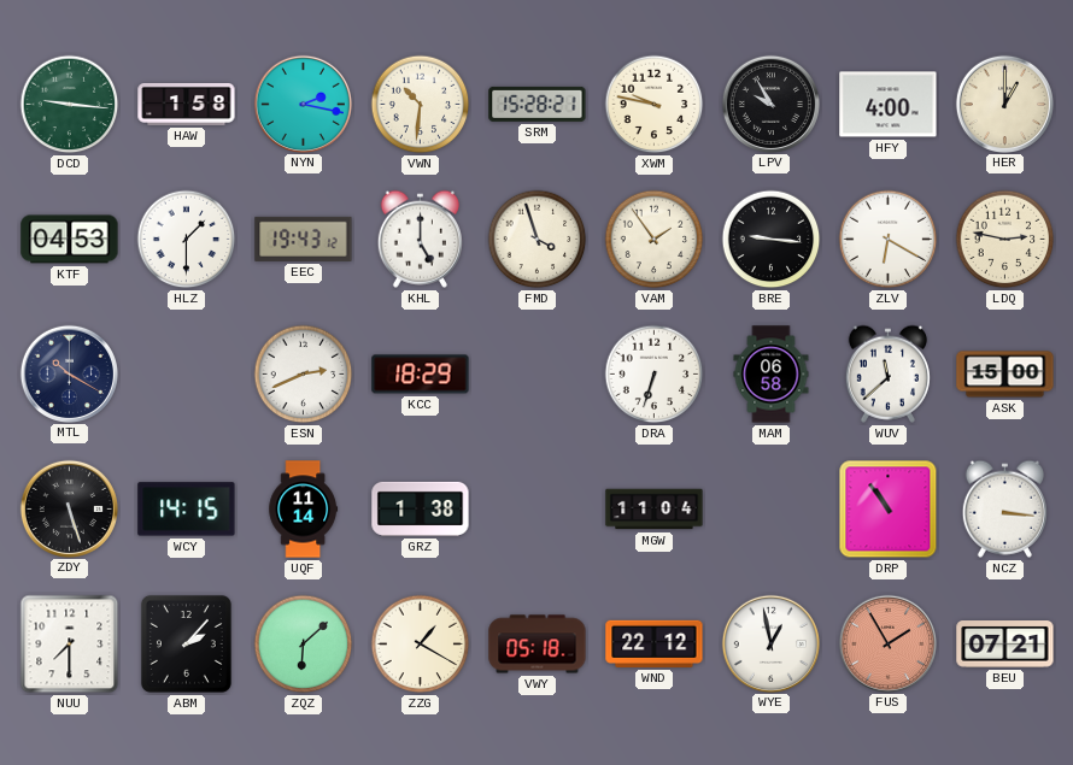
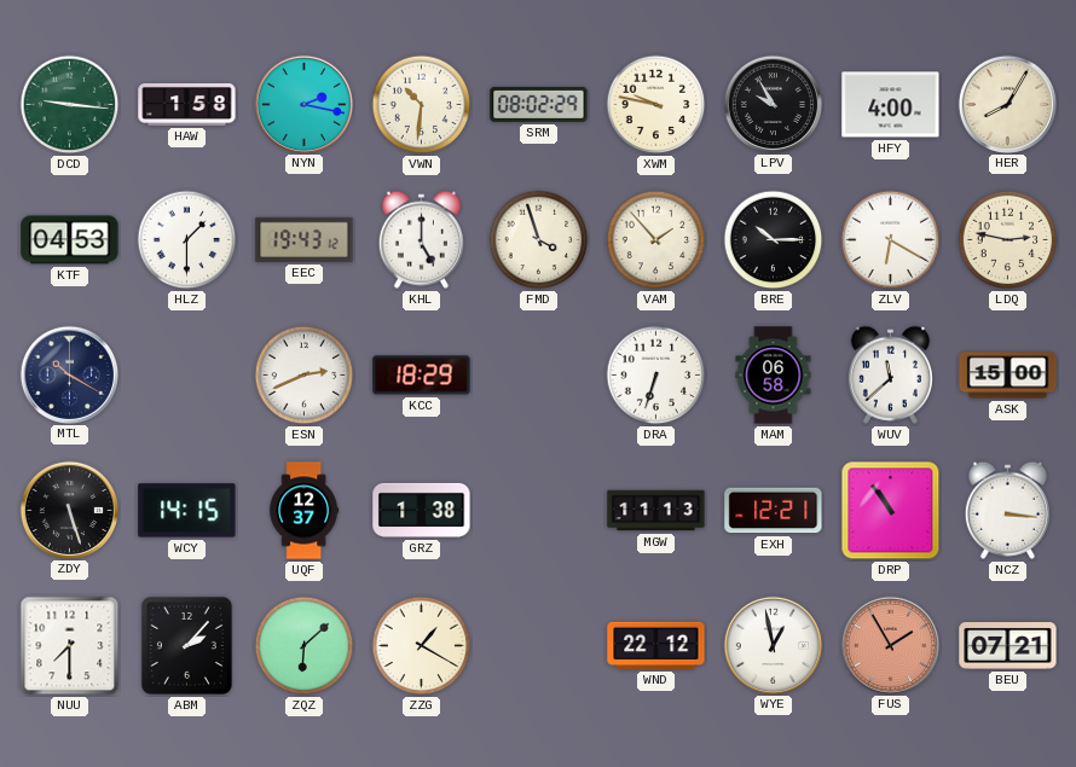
SRM: 15:28 -> 08:02 (539, 104)
HER: 1:00 -> 8:05 (1007, 104)
VAM: 1:54 -> 1:53 (656, 240)
BRE: 9:16 -> 10:15 (774, 240)
UQF: 11:14 -> 12:37 (305, 511)
MGW: 11:04 -> 11:13 (656, 511)
EXH: none -> 12:21 (774, 511)
VWY: 05:18 -> none (538, 645)
